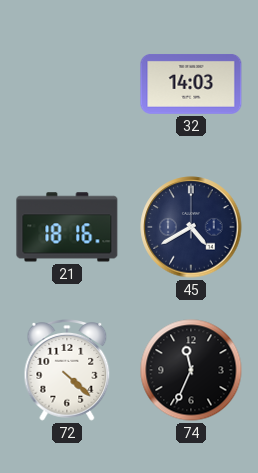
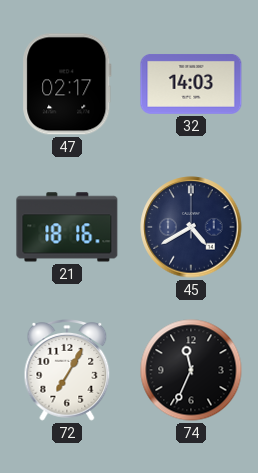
47: none -> 02:17 (67, 84)
72: 4:22 -> 7:05 (67, 370)
